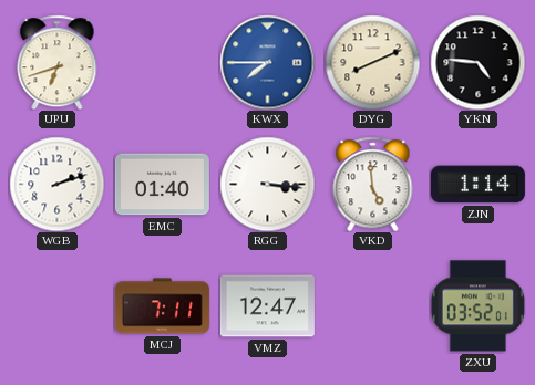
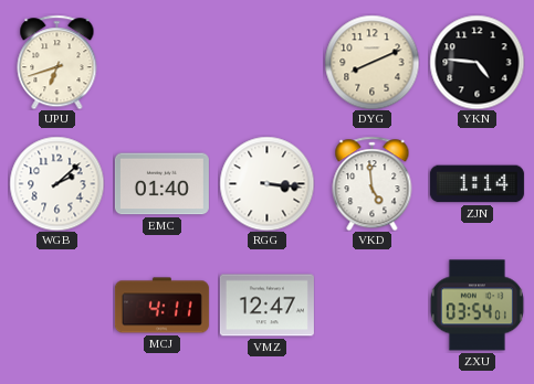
KWX: 7:45 -> none (267, 62)
WGB: 2:12 -> 2:08 (56, 183)
MCJ: 7:11 -> 4:11 (161, 306)
ZXU: 03:52 -> 03:54 (477, 306)
